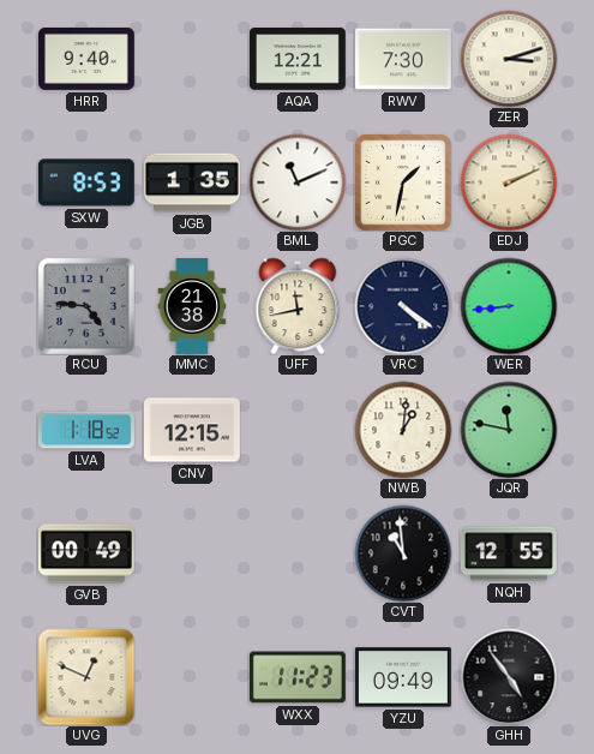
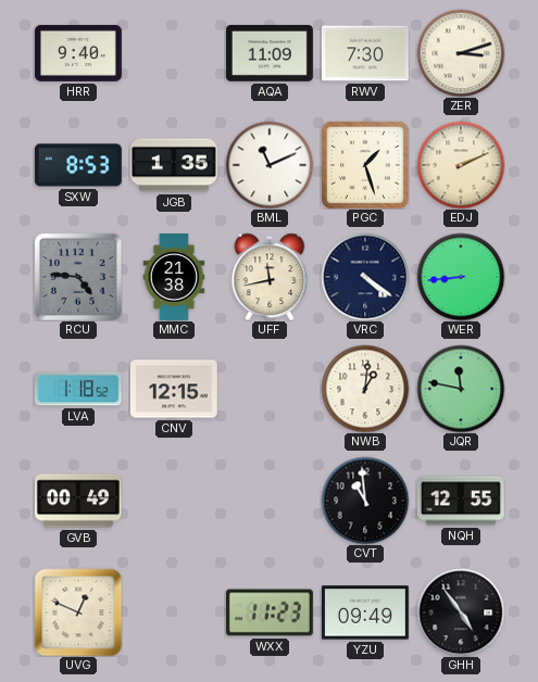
AQA: 12:21 -> 11:09 (270, 53)
PGC: 1:32 -> 1:27 (365, 165)
